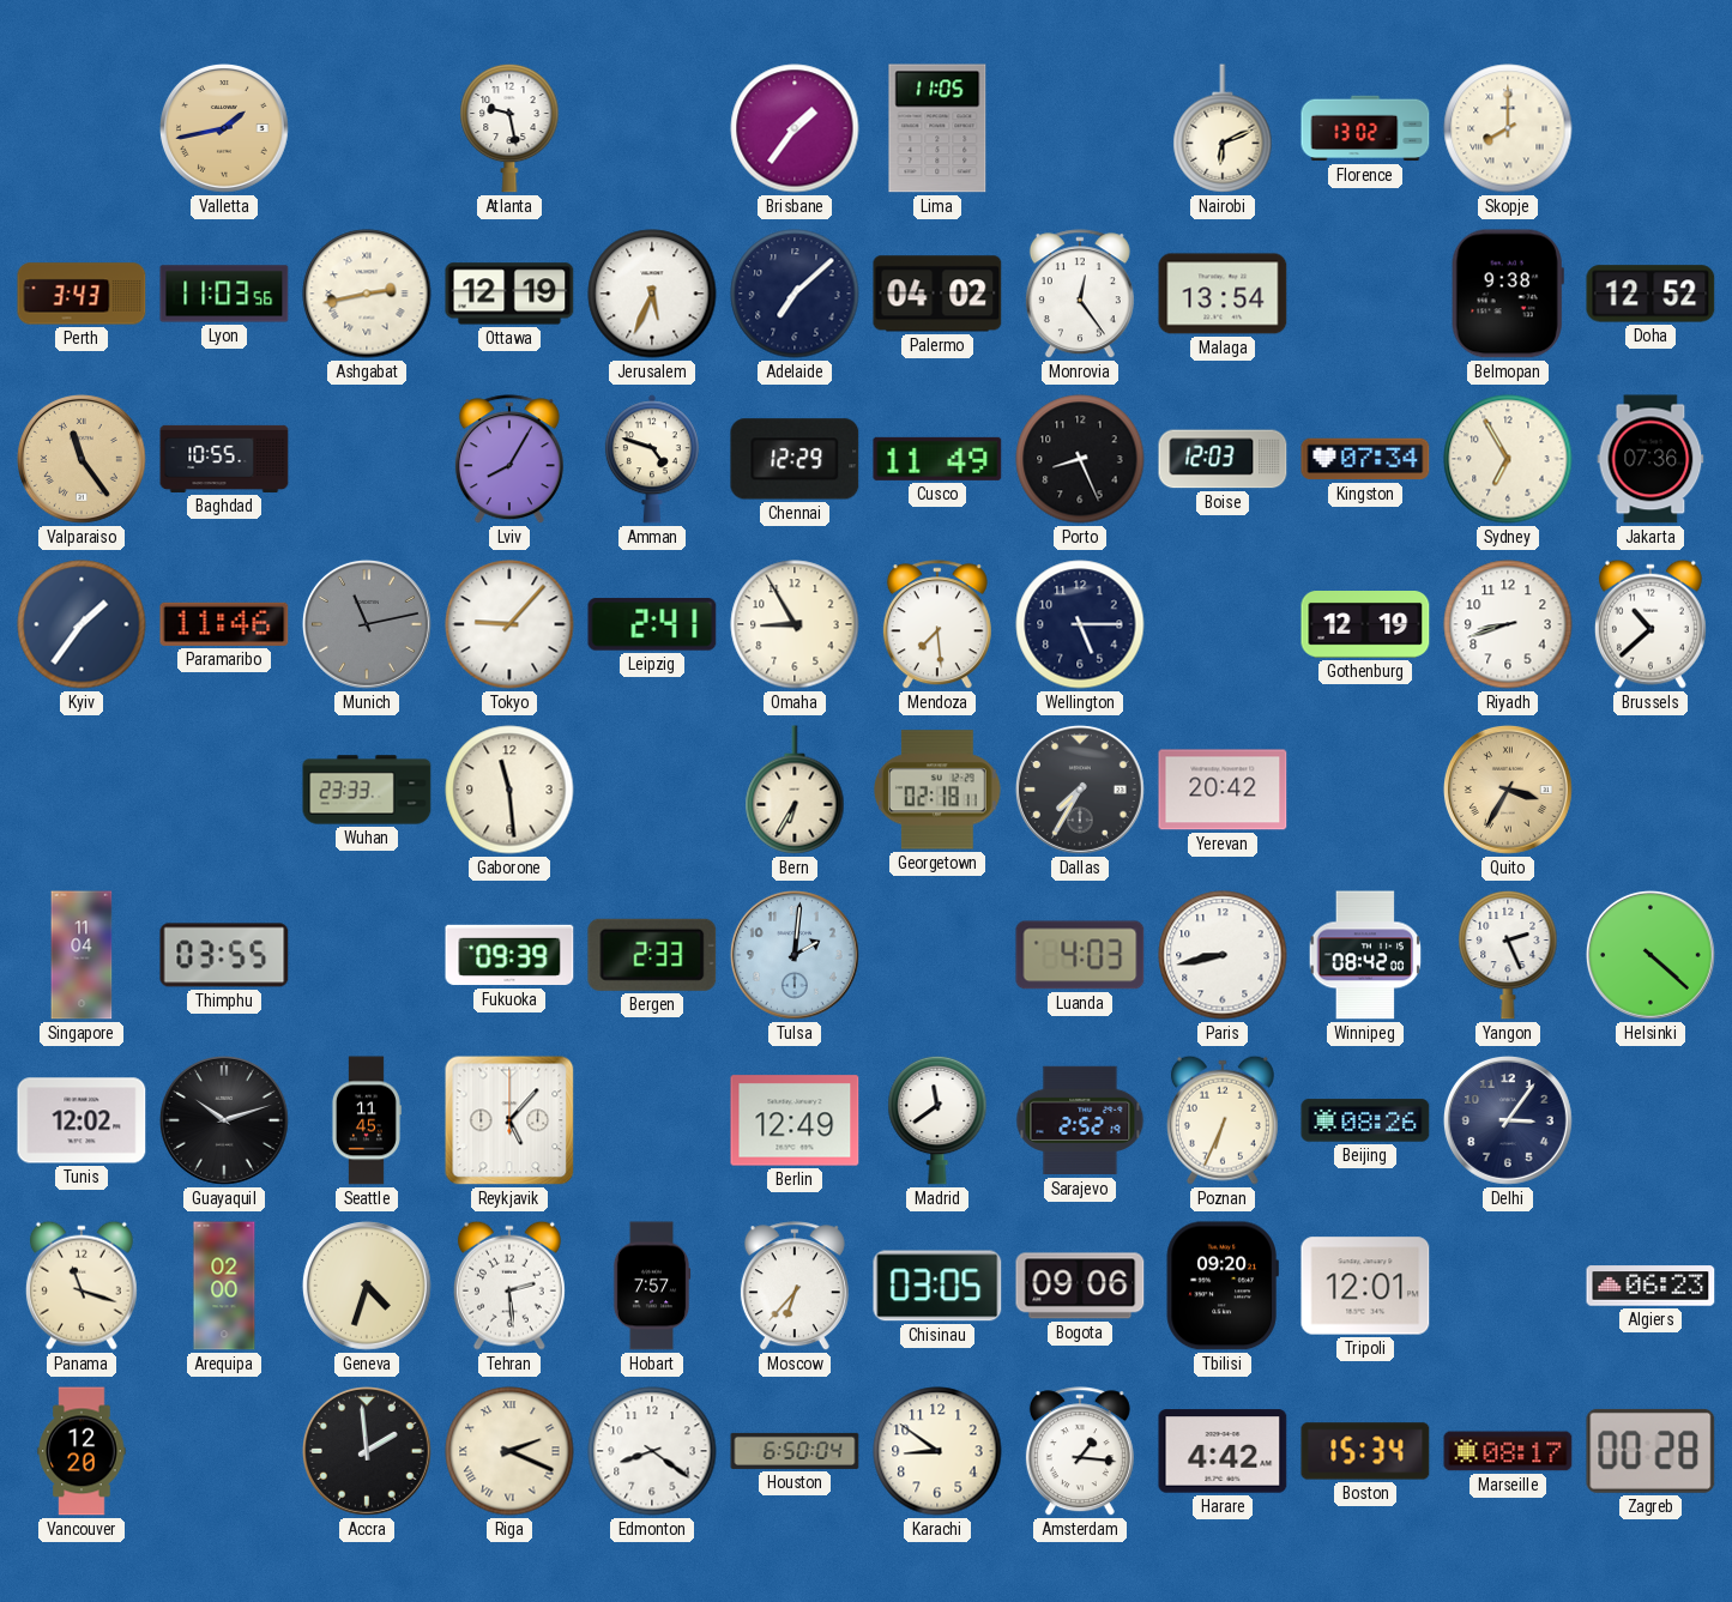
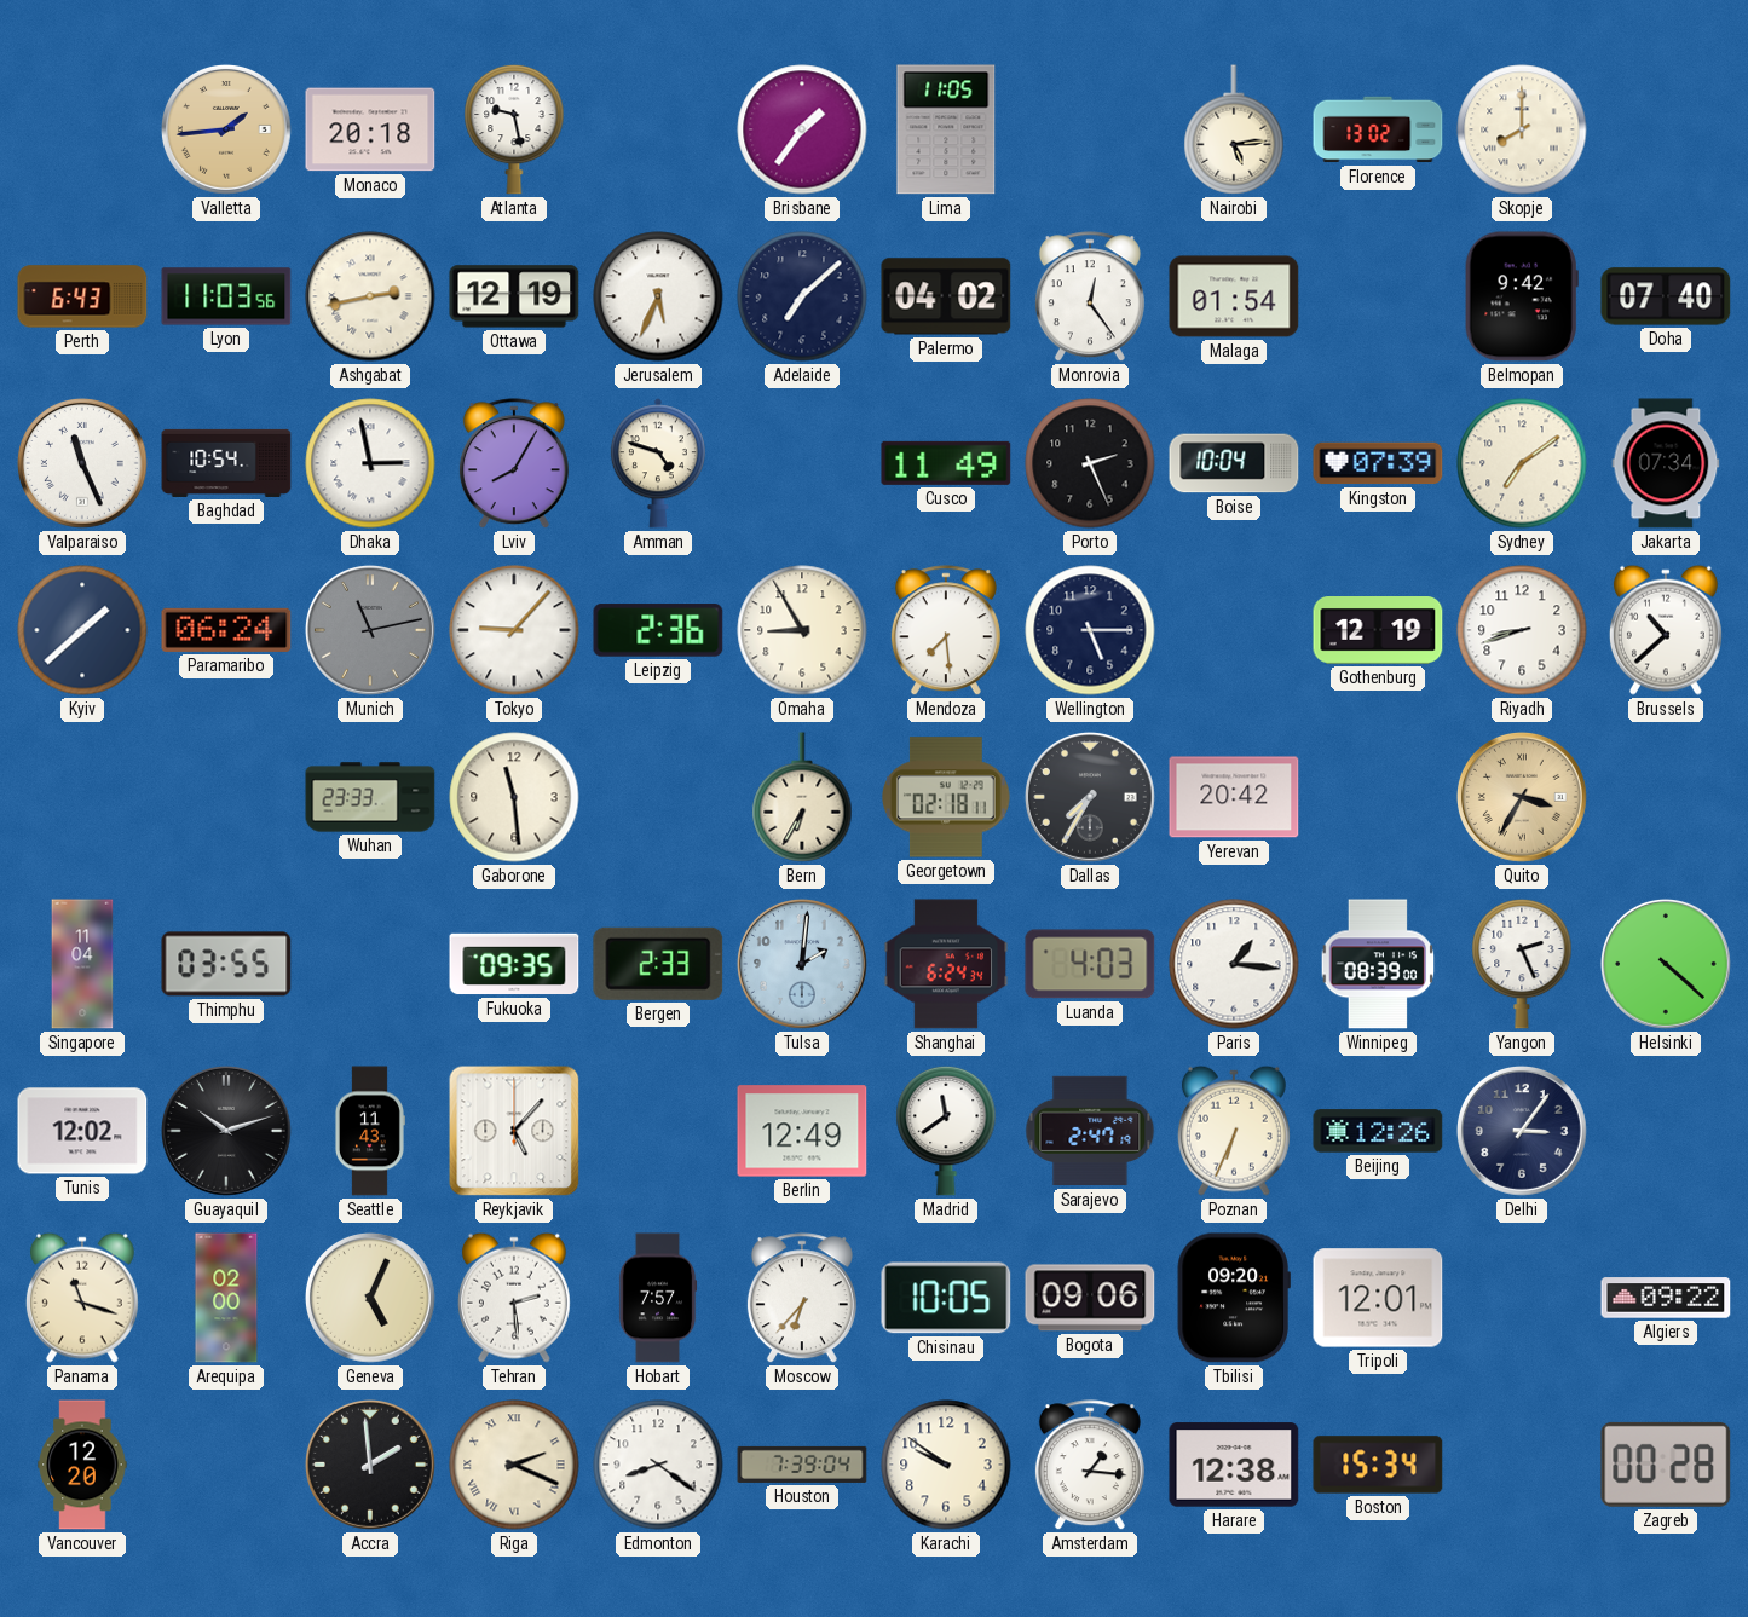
Valletta: 1:43 -> 1:44 (226, 129)
Monaco: none -> 20:18 (370, 129)
Nairobi: 6:11 -> 5:14 (1234, 129)
Perth: 3:43 -> 6:43 (82, 296)
Malaga: 13:54 -> 01:54 (1234, 296)
Belmopan: 9:38 -> 9:42 (1522, 296)
Doha: 12:52 -> 07:40 (1666, 296)
Valparaiso: 11:24 -> 11:26 (82, 463)
Valparaiso dial: champagne -> white (82, 463)
Baghdad: 10:55 -> 10:54 (226, 463)
Dhaka: none -> 2:58 (370, 463)
Chennai: 12:29 -> none (795, 459)
Porto: 8:26 -> 2:26 (1090, 463)
Boise: 12:03 -> 10:04 (1234, 463)
Kingston: 07:34 -> 07:39 (1378, 463)
Sydney: 6:55 -> 7:09 (1522, 463)
Jakarta: 07:36 -> 07:34 (1666, 463)
Kyiv: 1:36 -> 1:38 (82, 630)
Paramaribo: 11:46 -> 06:24 (226, 630)
Leipzig: 2:41 -> 2:36 (658, 630)
Fukuoka: 09:39 -> 09:35 (514, 964)
Shanghai: none -> 6:24 (946, 964)
Paris: 8:43 -> 1:16 (1234, 964)
Winnipeg: 08:42 -> 08:39 (1378, 964)
Seattle: 11:45 -> 11:43 (369, 1131)
Sarajevo: 2:52 -> 2:47 (1090, 1131)
Beijing: 08:26 -> 12:26 (1378, 1131)
Geneva: 4:33 -> 5:04 (370, 1298)
Chisinau: 03:05 -> 10:05 (946, 1298)
Algiers: 06:23 -> 09:22 (1666, 1298)
Houston: 6:50 -> 7:39 (802, 1465)
Karachi: 8:51 -> 9:51 (946, 1465)
Harare: 4:42 -> 12:38 (1234, 1465)
Marseille: 08:17 -> none (1508, 1451)
